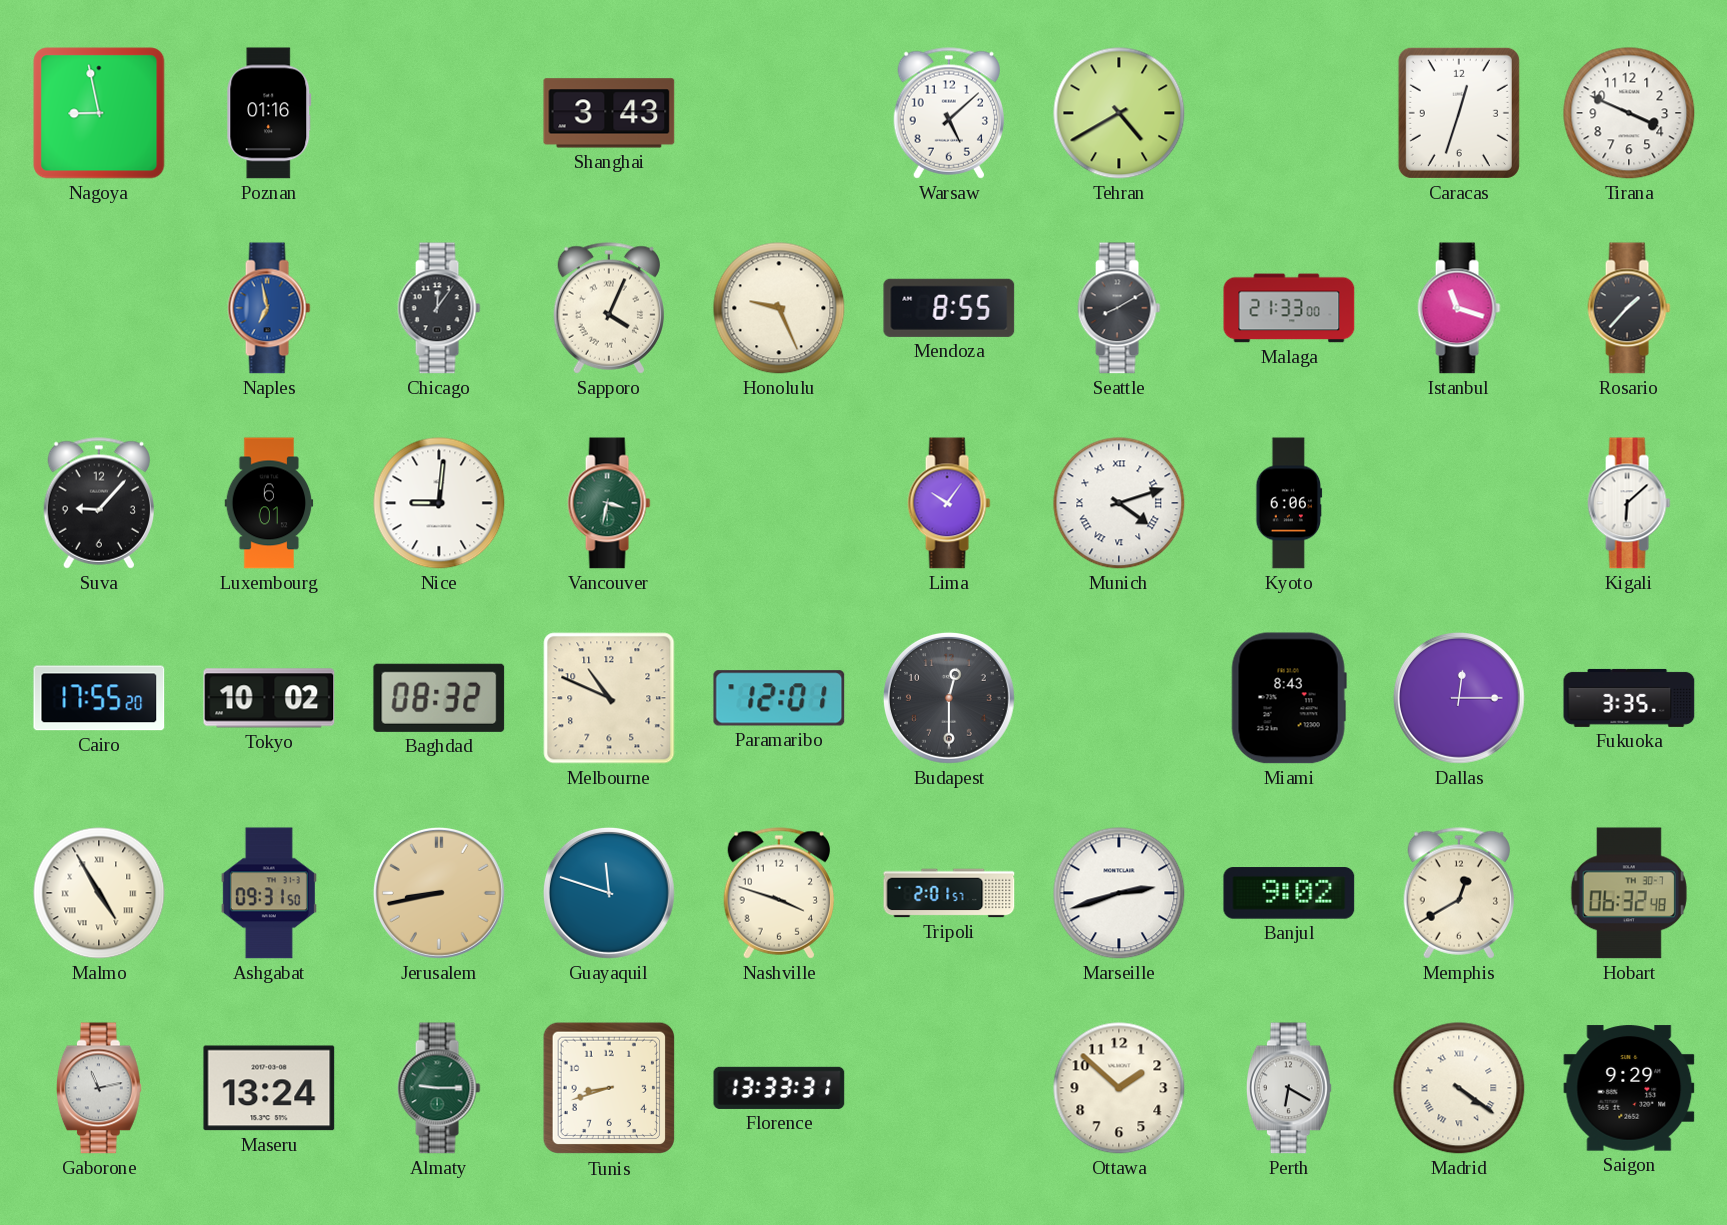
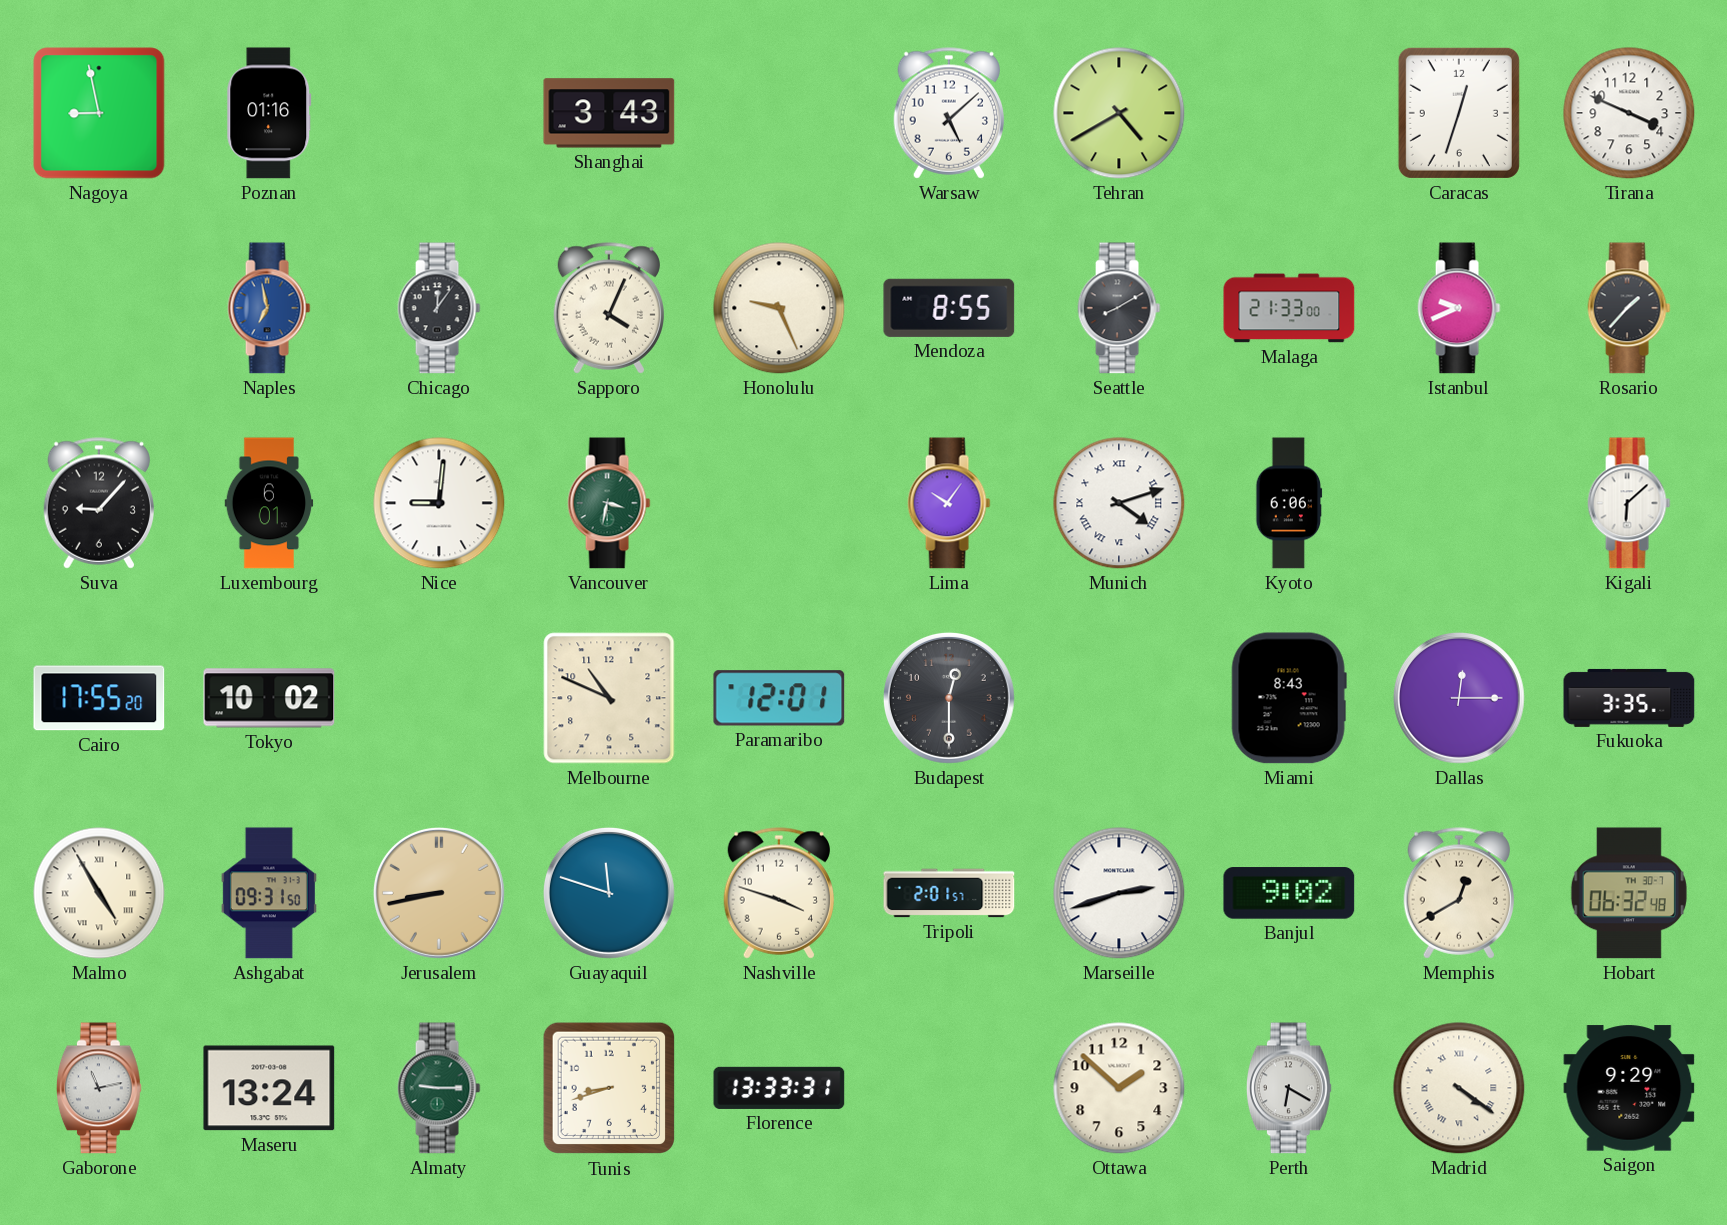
Istanbul: 11:18 -> 9:41 (1459, 308)
Baghdad: 08:32 -> none (439, 698)
